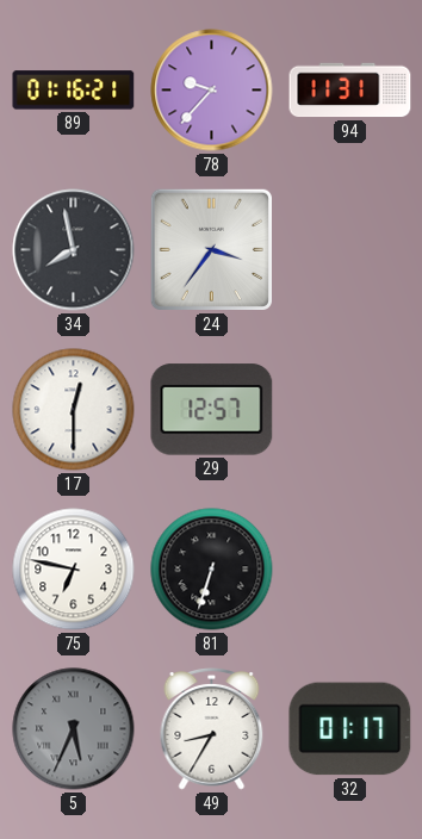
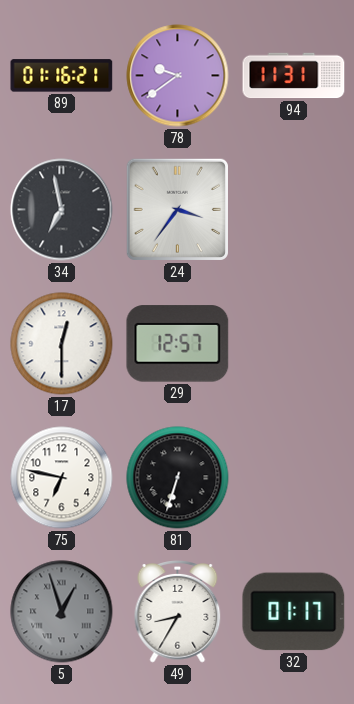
78: 9:37 -> 9:39 (178, 76)
34: 7:58 -> 6:58 (62, 210)
5: 5:34 -> 12:57 (62, 612)
